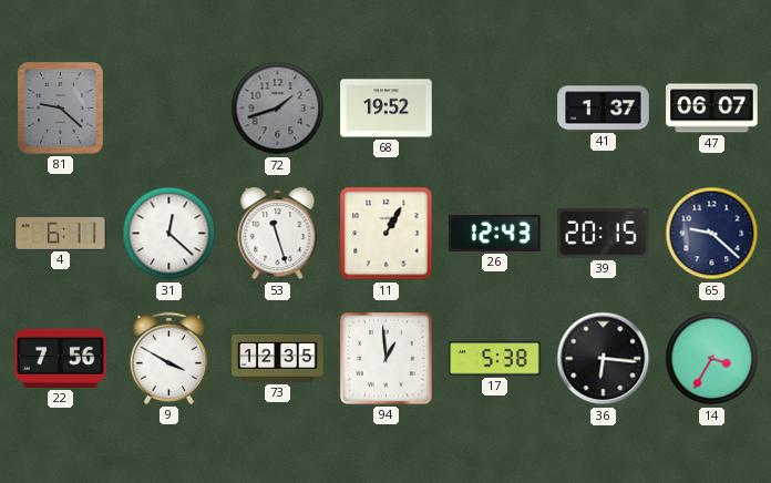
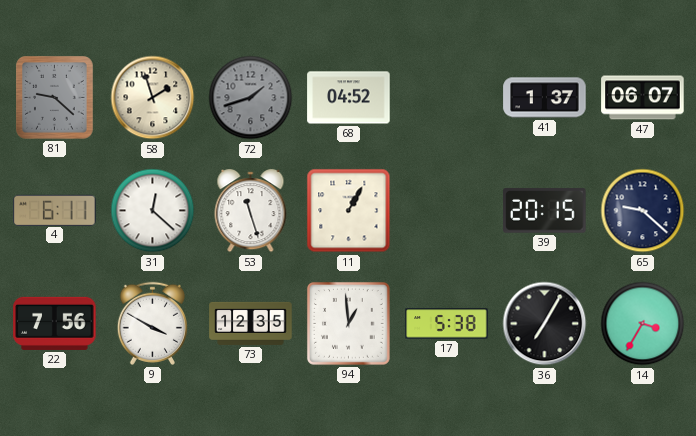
58: none -> 1:57 (153, 98)
68: 19:52 -> 04:52 (349, 98)
26: 12:43 -> none (495, 233)
36: 6:16 -> 7:05 (545, 324)
